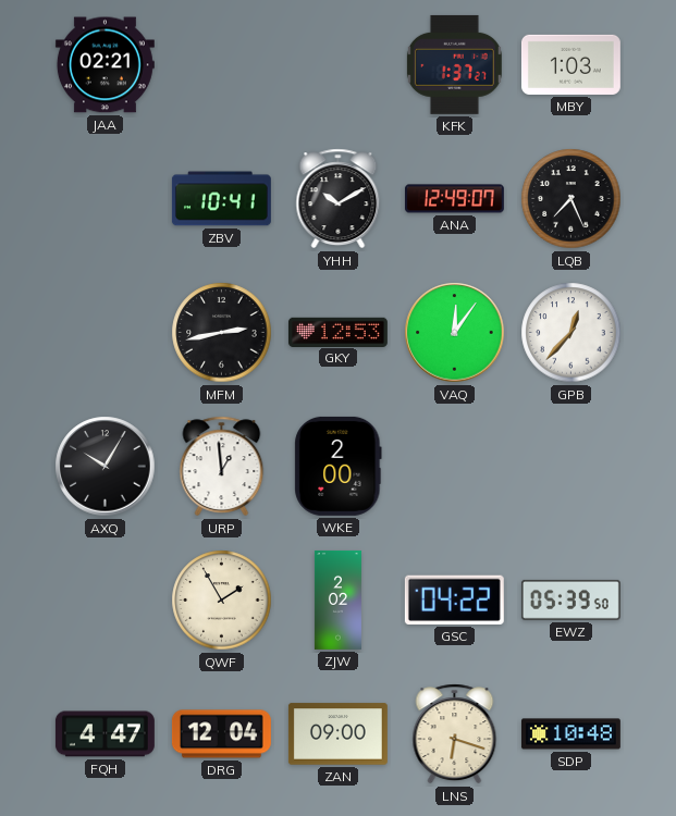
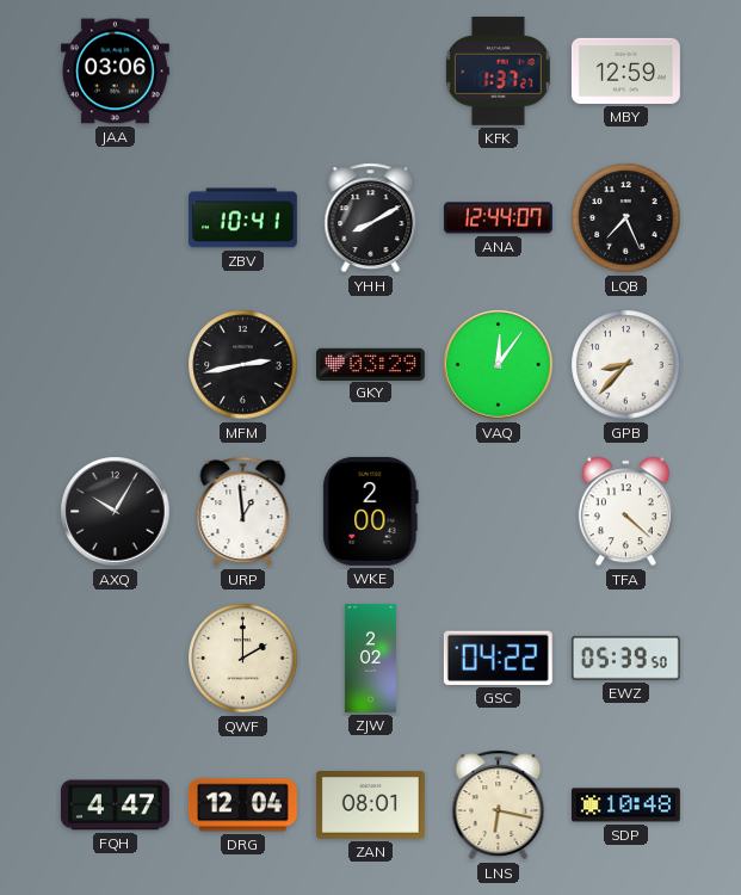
JAA: 02:21 -> 03:06 (115, 72)
MBY: 1:03 -> 12:59 (625, 70)
YHH: 10:10 -> 8:10 (371, 218)
ANA: 12:49 -> 12:44 (498, 218)
GKY: 12:53 -> 03:29 (370, 364)
GPB: 12:37 -> 8:37 (626, 365)
TFA: none -> 4:22 (625, 512)
QWF: 1:55 -> 2:00 (243, 659)
ZAN: 09:00 -> 08:01 (370, 805)
LNS: 6:18 -> 6:17 (499, 805)
